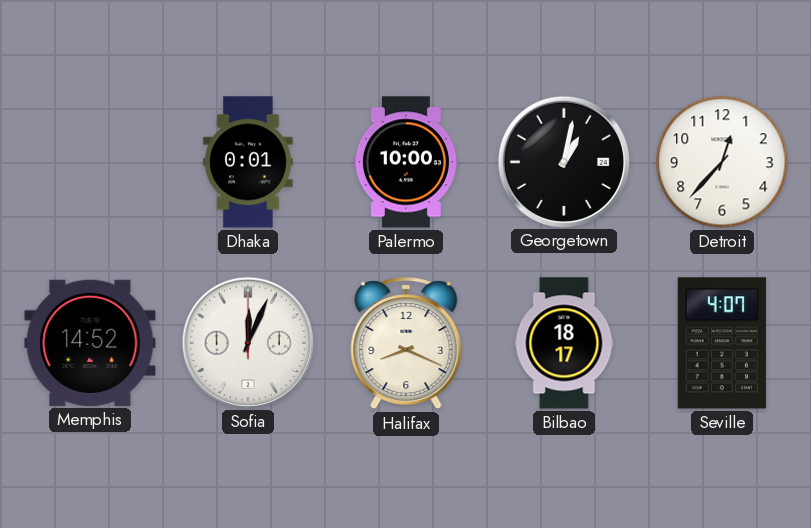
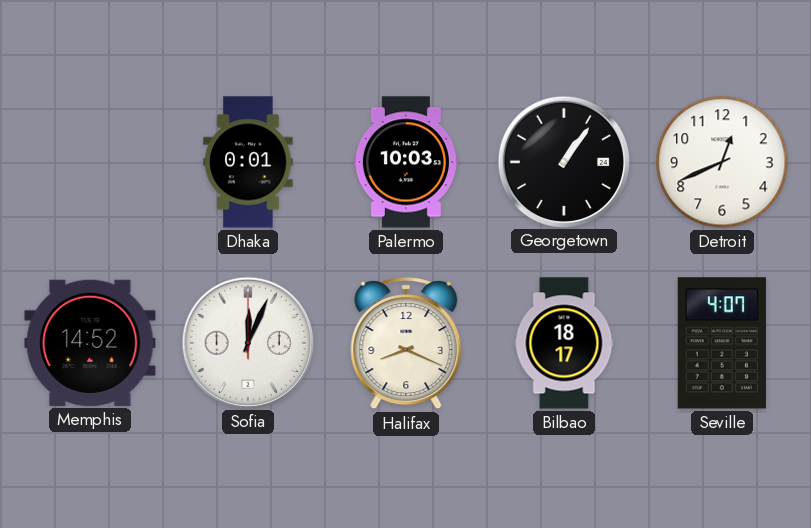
Palermo: 10:00 -> 10:03 (406, 162)
Georgetown: 1:02 -> 1:06 (563, 161)
Detroit: 12:37 -> 12:41 (722, 162)
